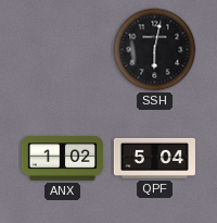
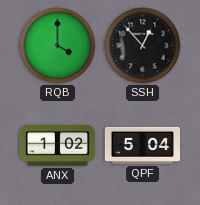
RQB: none -> 4:00 (58, 46)
SSH: 6:02 -> 12:53 (143, 46)
